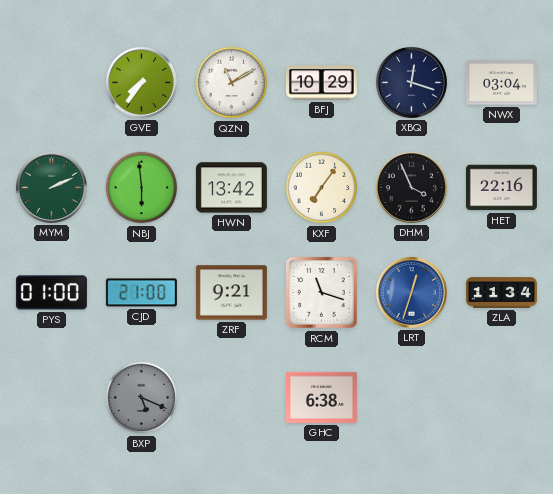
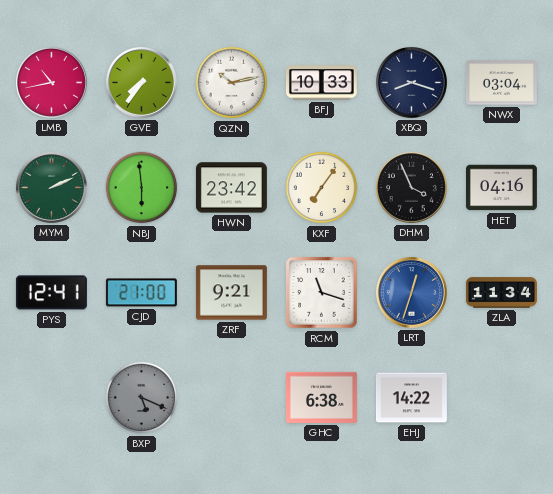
LMB: none -> 10:43 (51, 82)
QZN: 11:10 -> 10:13 (232, 83)
BFJ: 10:29 -> 10:33 (321, 83)
XBQ: 12:18 -> 8:18 (411, 82)
HWN: 13:42 -> 23:42 (231, 188)
HET: 22:16 -> 04:16 (501, 188)
PYS: 01:00 -> 12:41 (51, 293)
EHJ: none -> 14:22 (411, 398)
